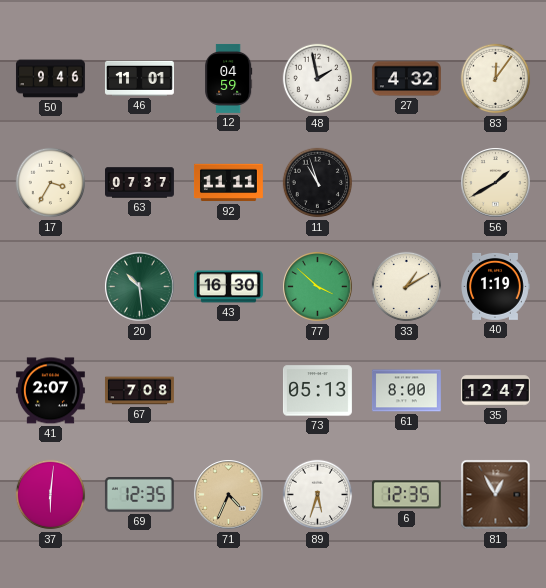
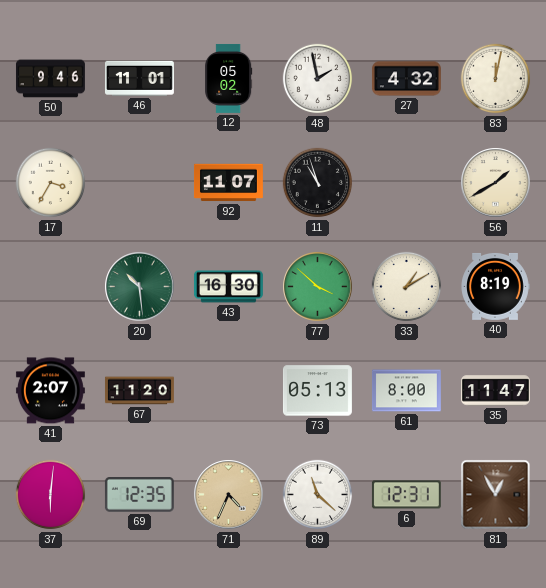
12: 04:59 -> 05:02 (229, 78)
83: 12:06 -> 12:02 (496, 79)
63: 07:37 -> none (140, 183)
92: 11:11 -> 11:07 (228, 183)
40: 1:19 -> 8:19 (495, 286)
67: 7:08 -> 11:20 (139, 391)
35: 12:47 -> 11:47 (495, 391)
89: 5:33 -> 11:22 (318, 495)
6: 12:35 -> 12:31 (406, 495)
